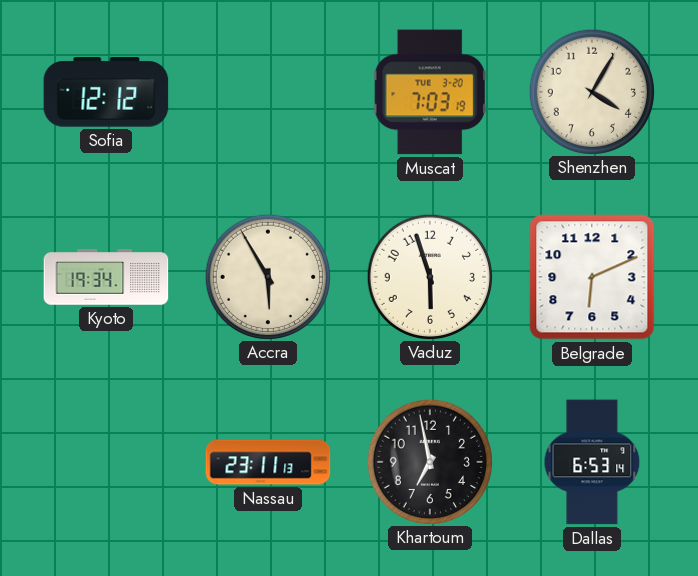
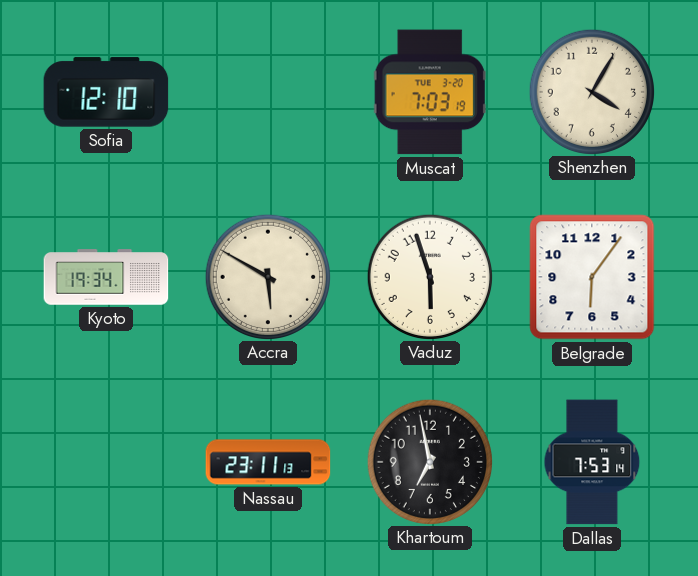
Sofia: 12:12 -> 12:10 (106, 92)
Accra: 5:55 -> 5:50 (267, 276)
Belgrade: 6:11 -> 6:06 (592, 277)
Dallas: 6:53 -> 7:53 (592, 462)
